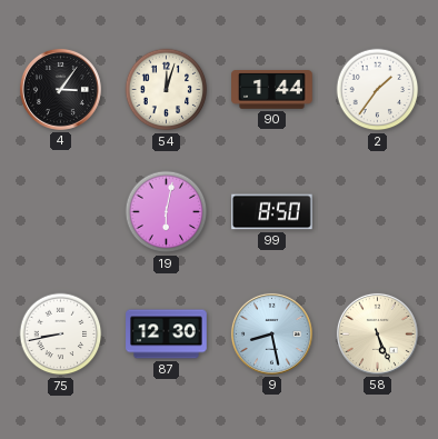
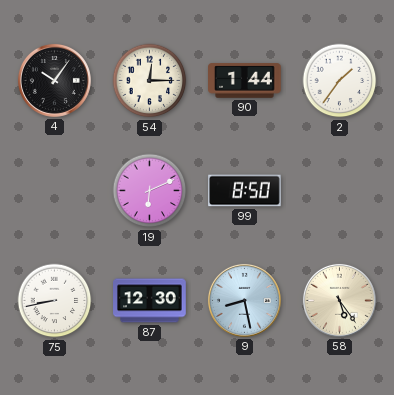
4: 3:06 -> 10:06 (54, 80)
54: 12:03 -> 12:15 (150, 81)
19: 6:02 -> 6:11 (150, 191)
58: 5:26 -> 5:24 (339, 300)
